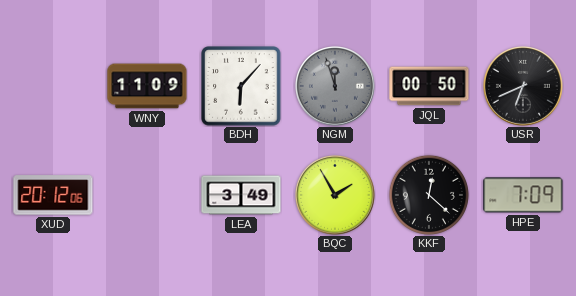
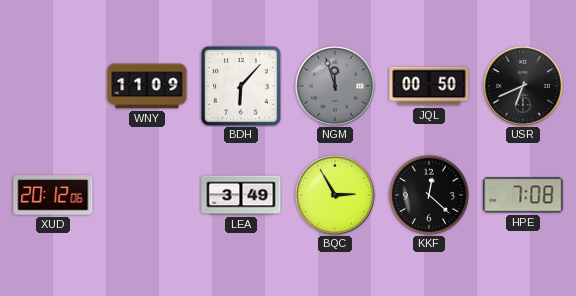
BQC: 1:55 -> 2:55 (335, 195)
HPE: 7:09 -> 7:08 (523, 195)
